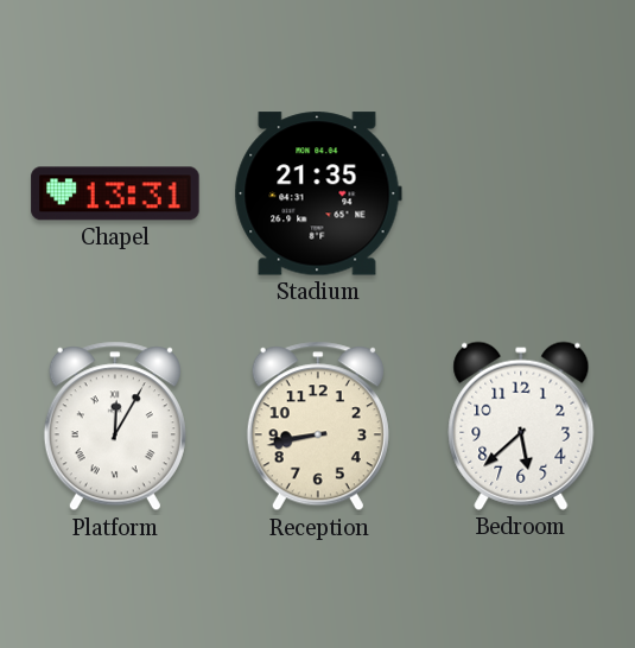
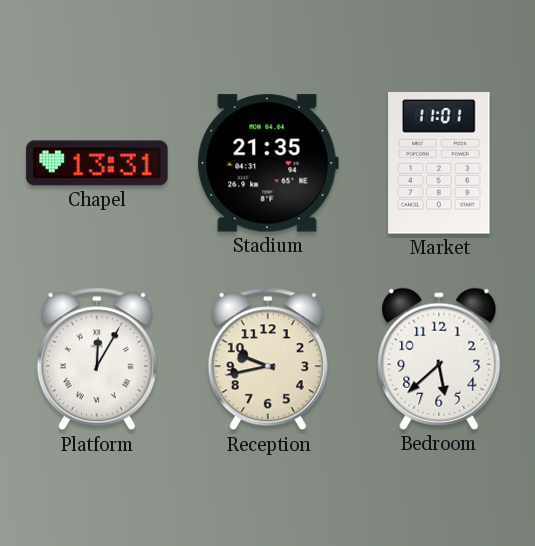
Market: none -> 11:01 (439, 163)
Reception: 8:43 -> 9:43 (268, 359)
